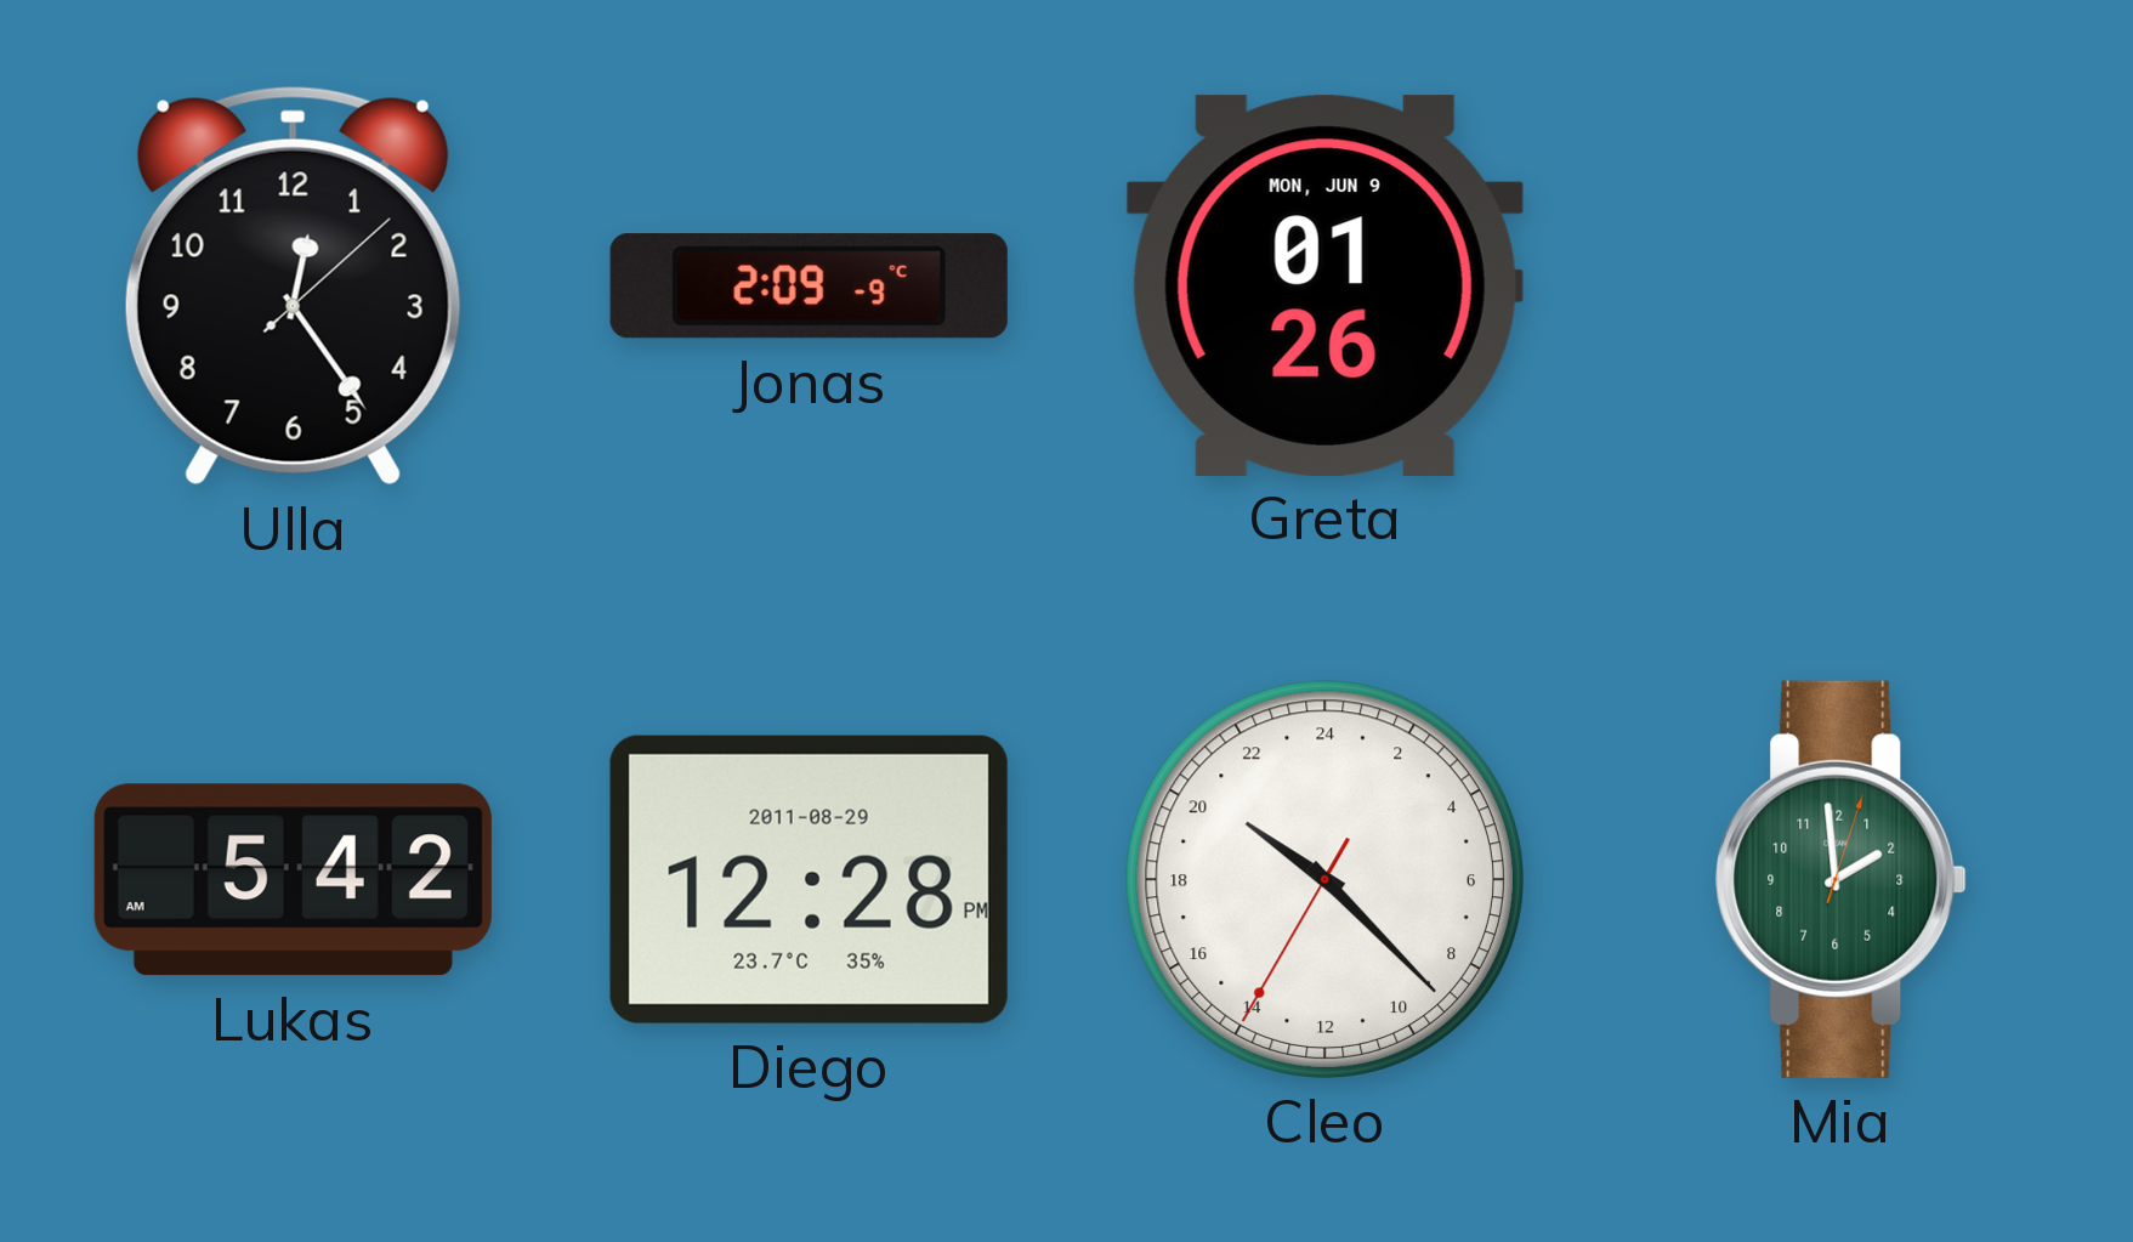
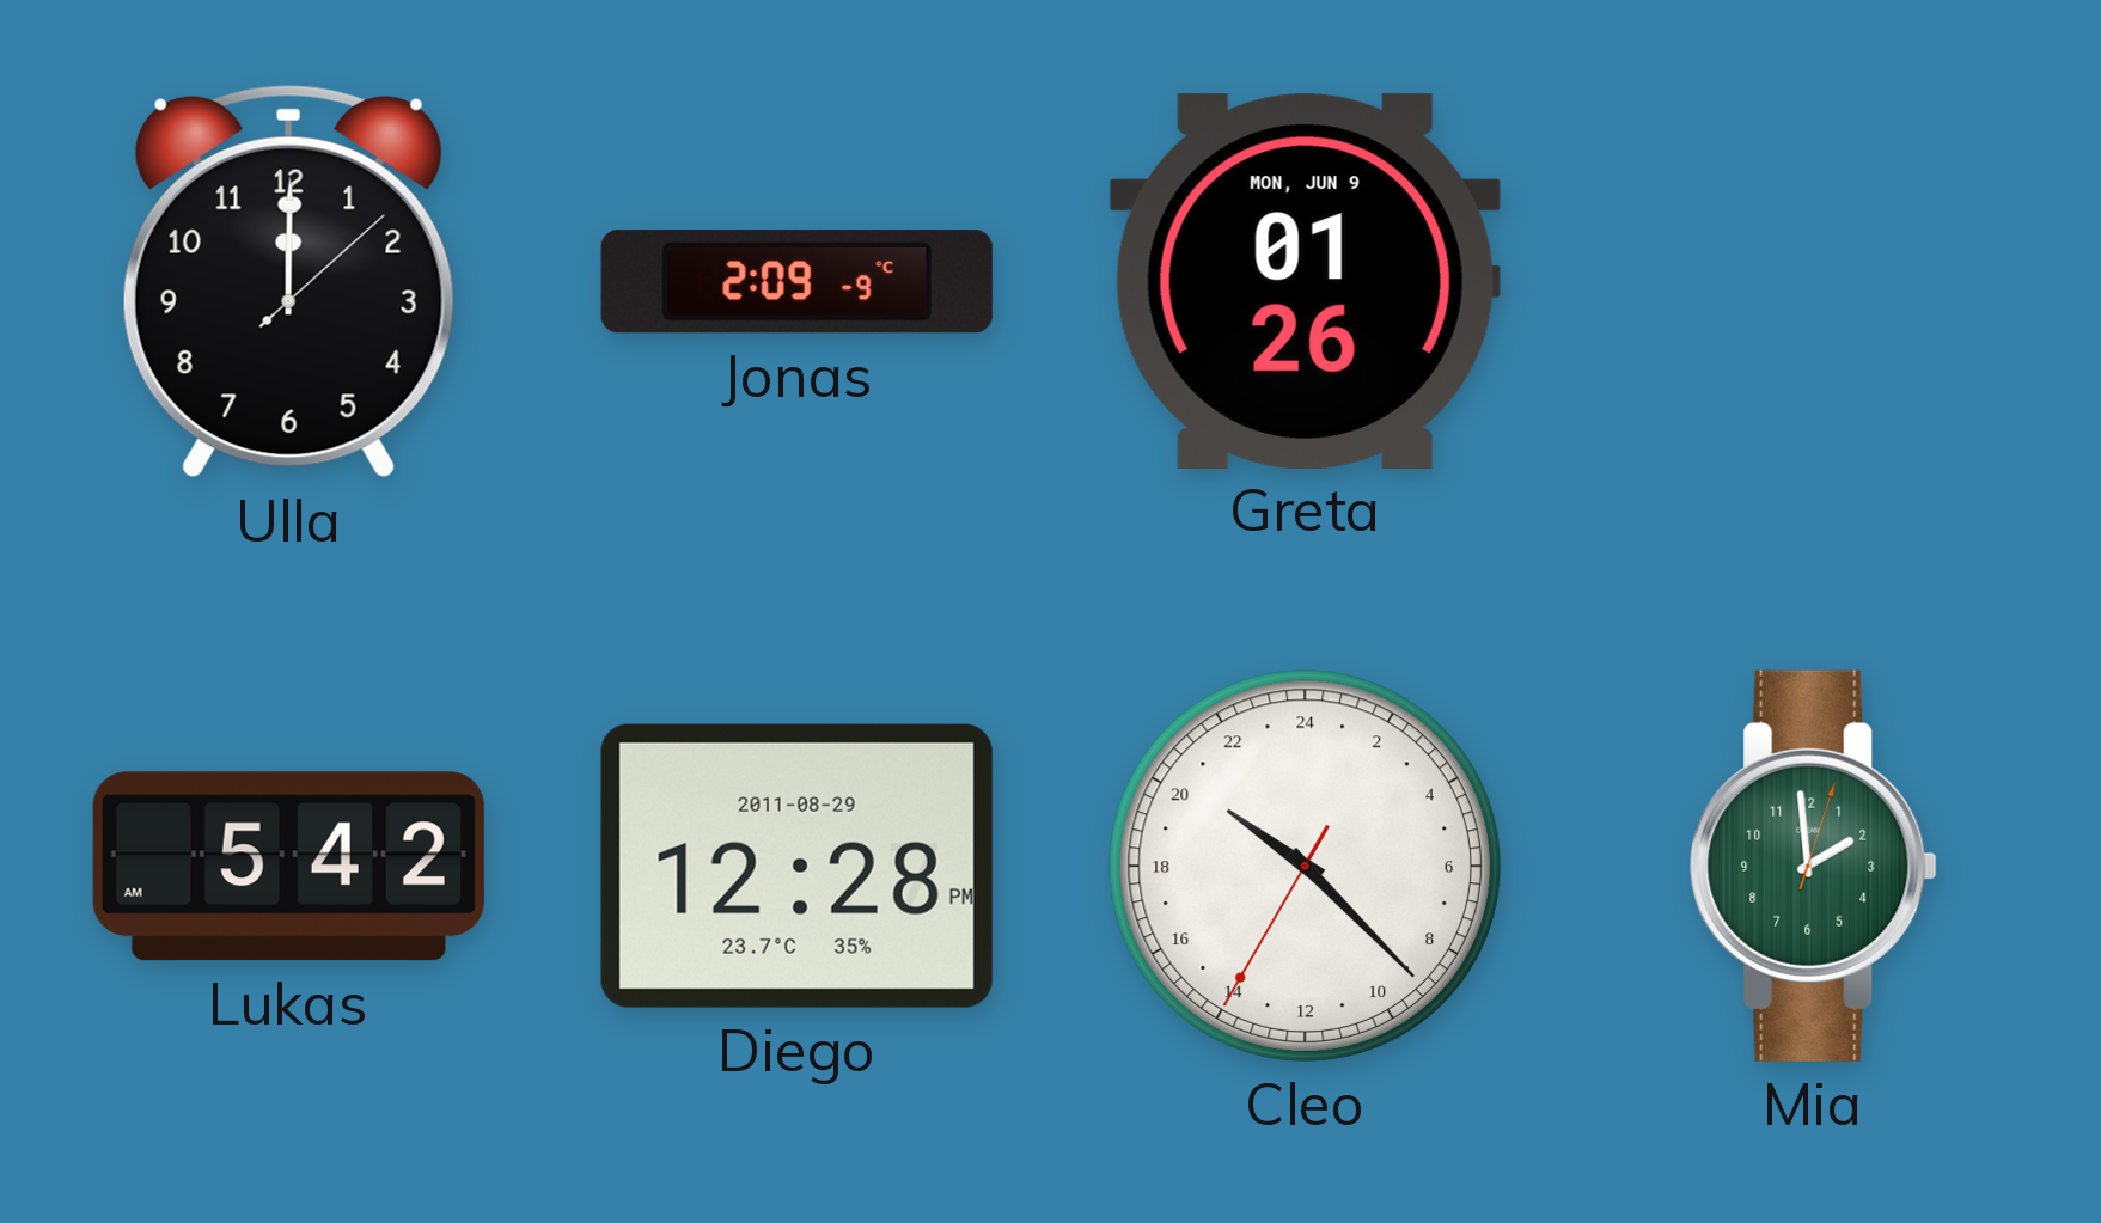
Ulla: 12:24 -> 12:00 (288, 281)
